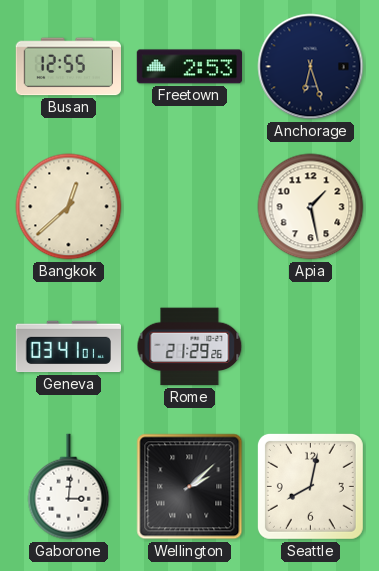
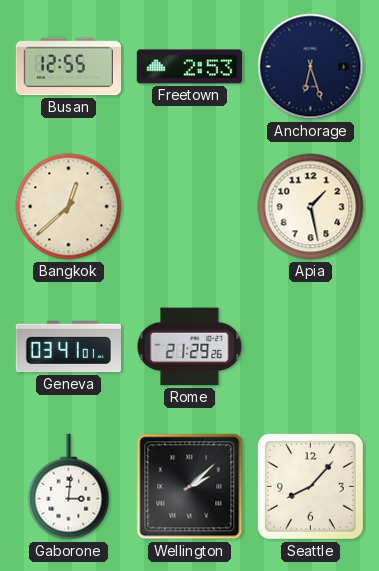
Seattle: 8:02 -> 8:07 (310, 486)
